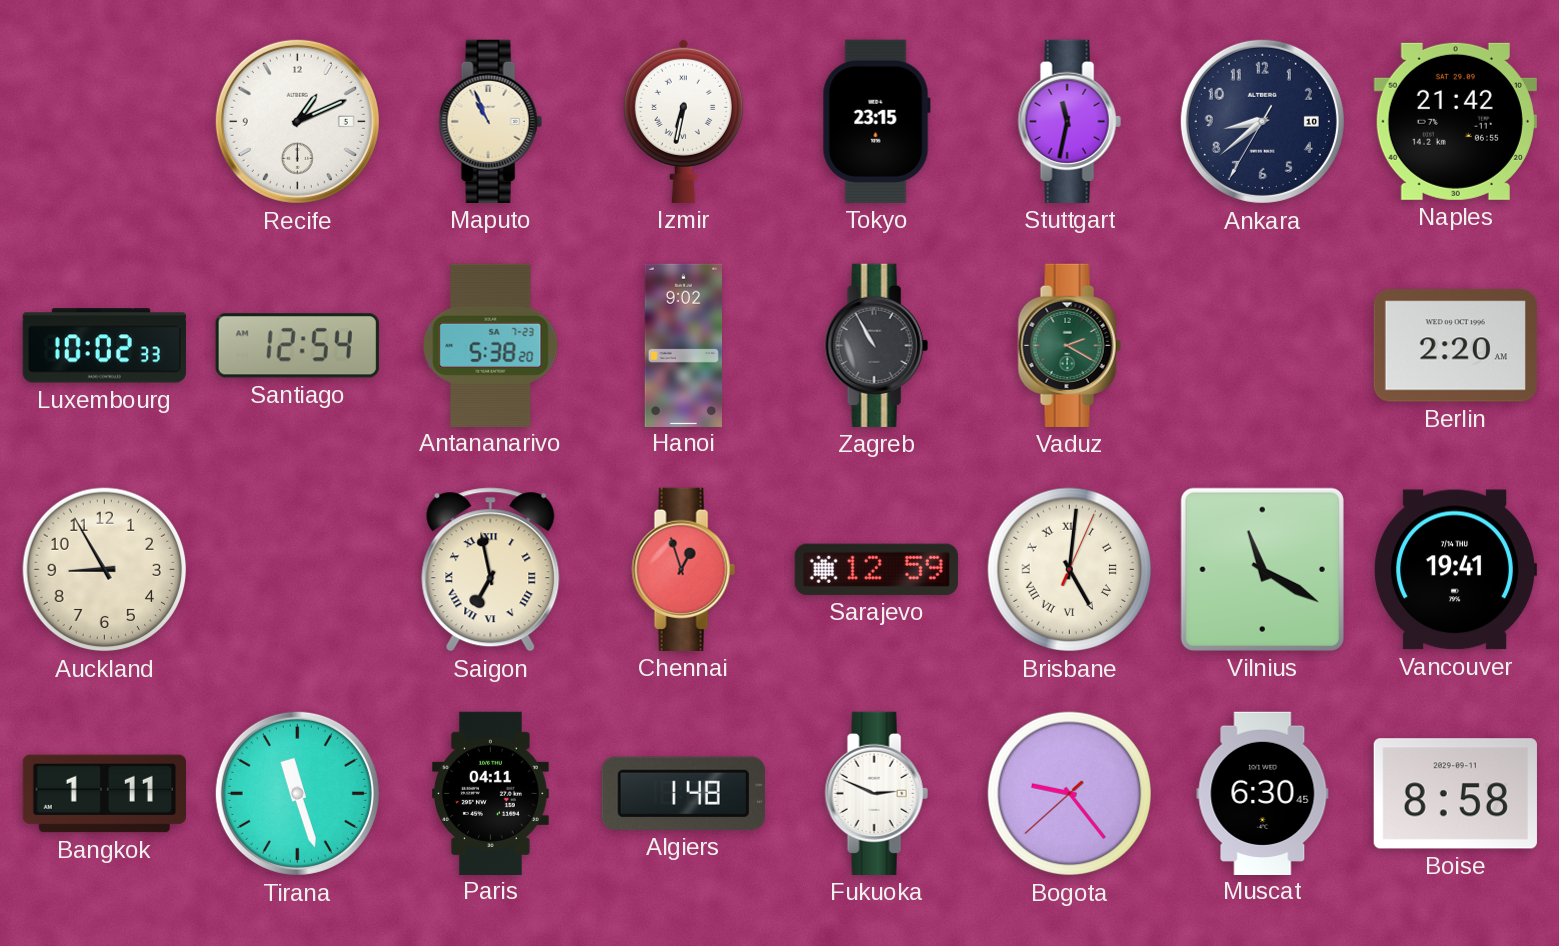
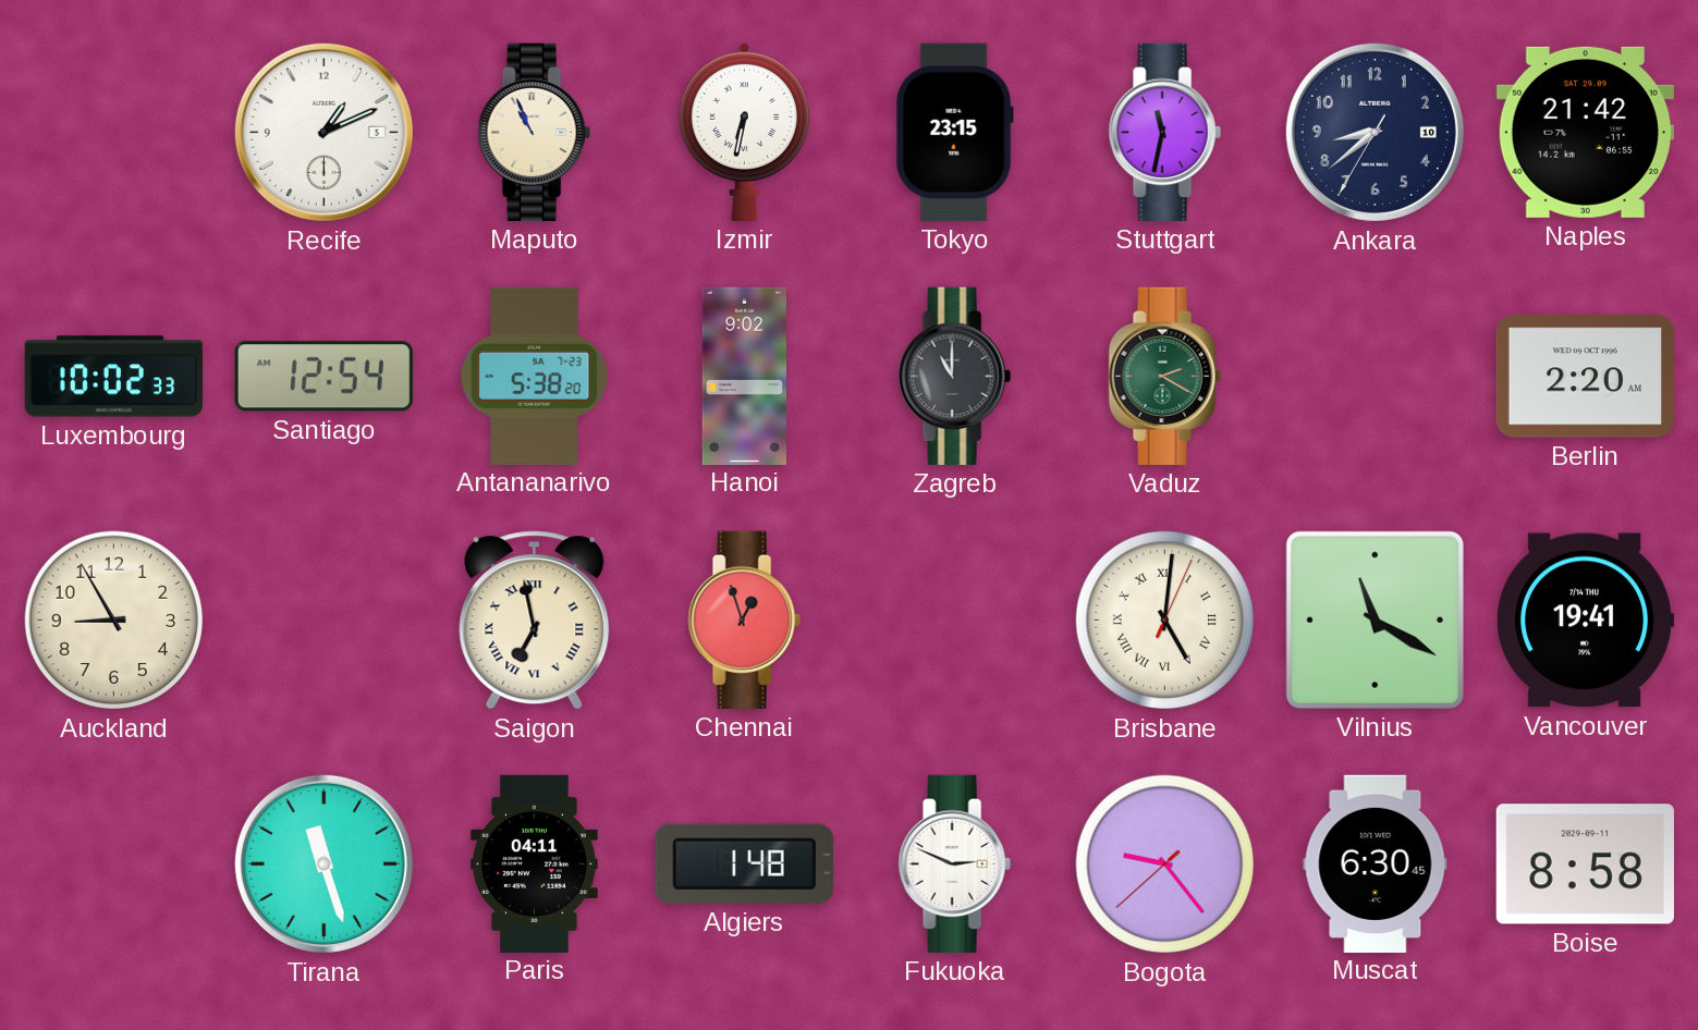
Zagreb: 10:55 -> 11:00 (954, 376)
Sarajevo: 12:59 -> none (876, 569)
Bangkok: 1:11 -> none (104, 794)
